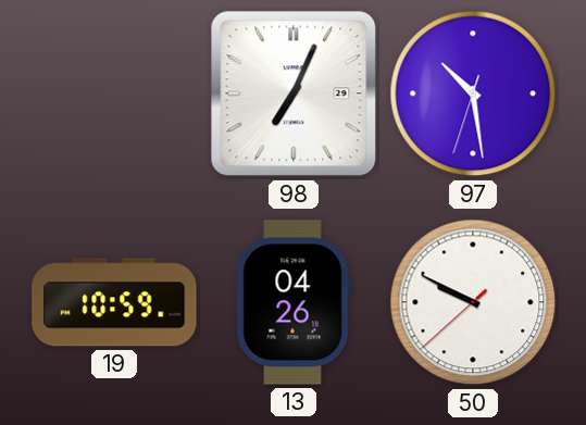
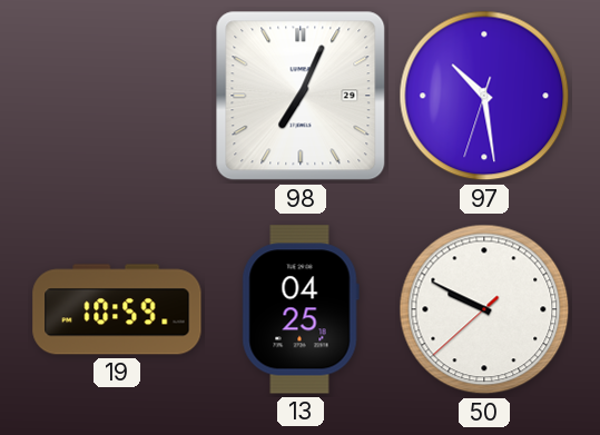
13: 04:26 -> 04:25 (301, 309)
